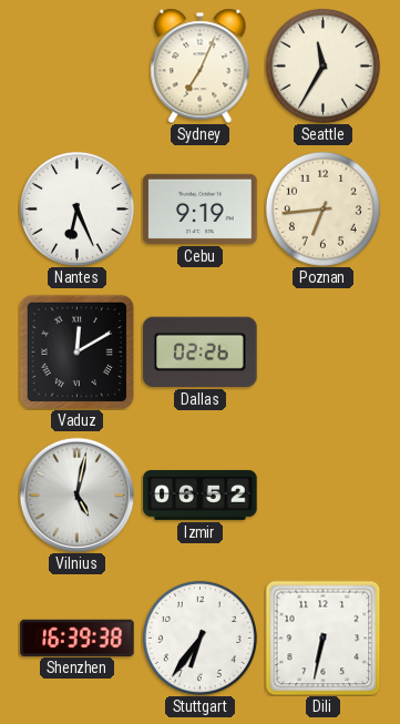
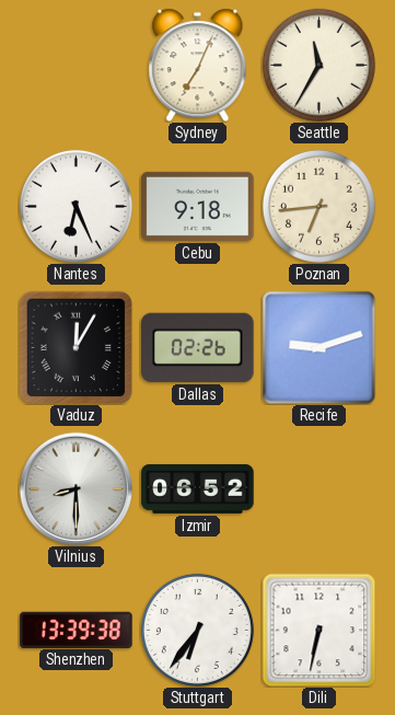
Cebu: 9:19 -> 9:18 (198, 206)
Vaduz: 12:10 -> 12:05 (75, 347)
Recife: none -> 9:12 (318, 347)
Vilnius: 5:02 -> 8:30 (75, 488)
Shenzhen: 16:39 -> 13:39 (77, 630)
